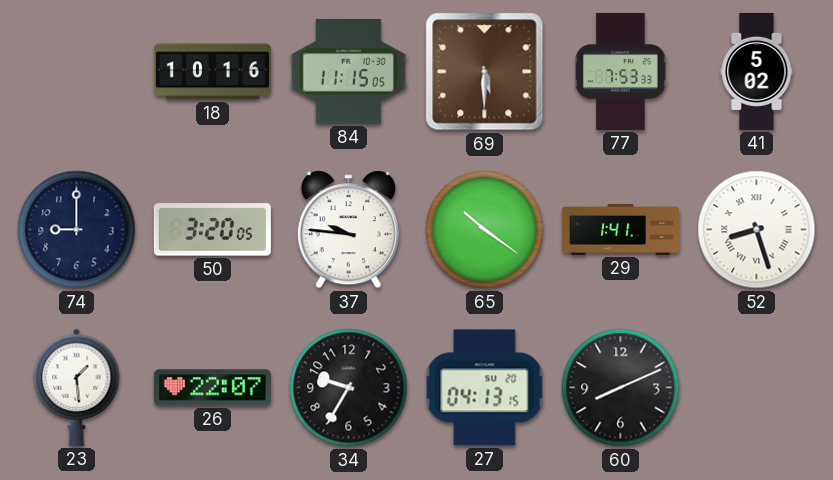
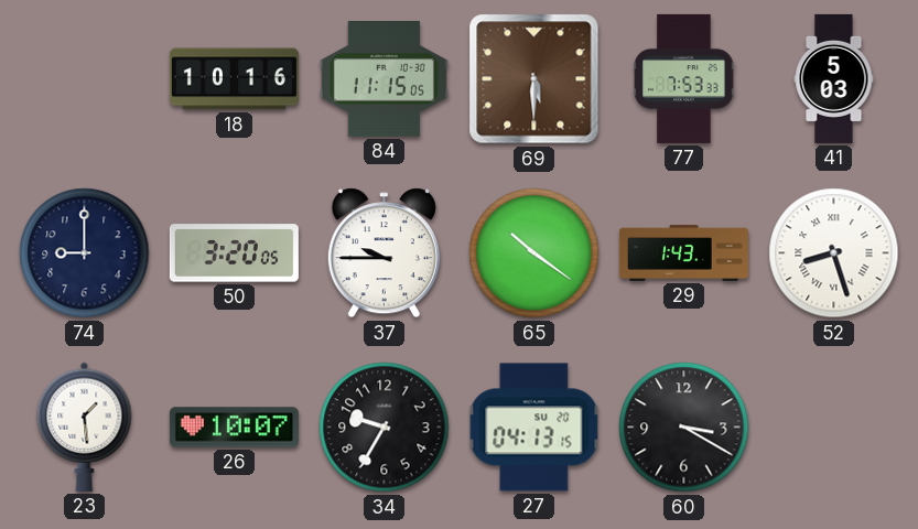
41: 5:02 -> 5:03 (834, 78)
37: 9:46 -> 9:45 (384, 253)
29: 1:41 -> 1:43 (683, 252)
26: 22:07 -> 10:07 (234, 428)
60: 8:11 -> 3:20 (684, 428)
